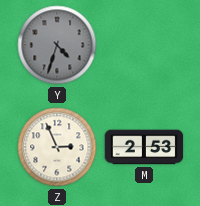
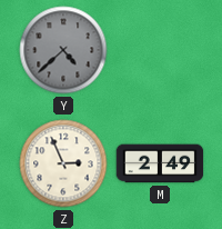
Y: 4:33 -> 4:38 (63, 50)
M: 2:53 -> 2:49 (160, 163)
